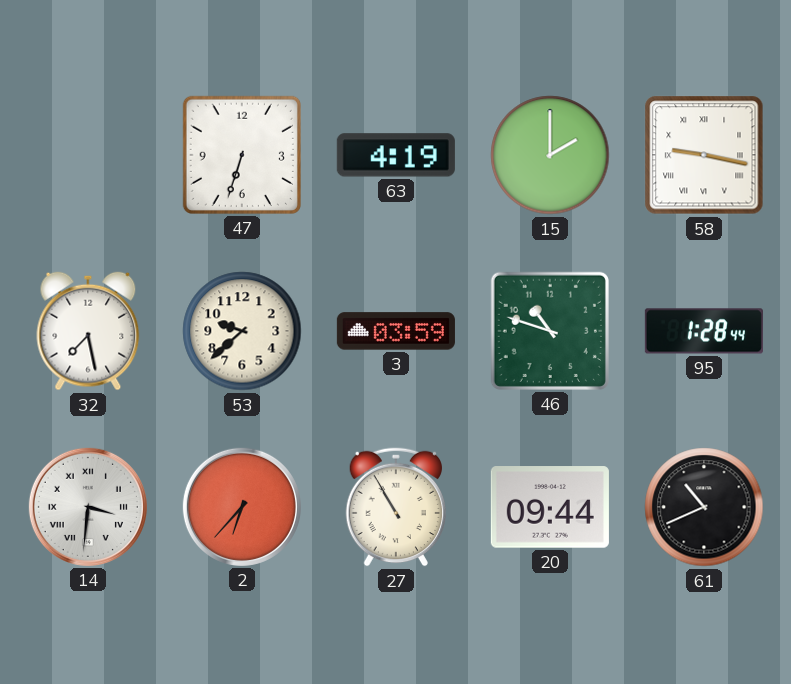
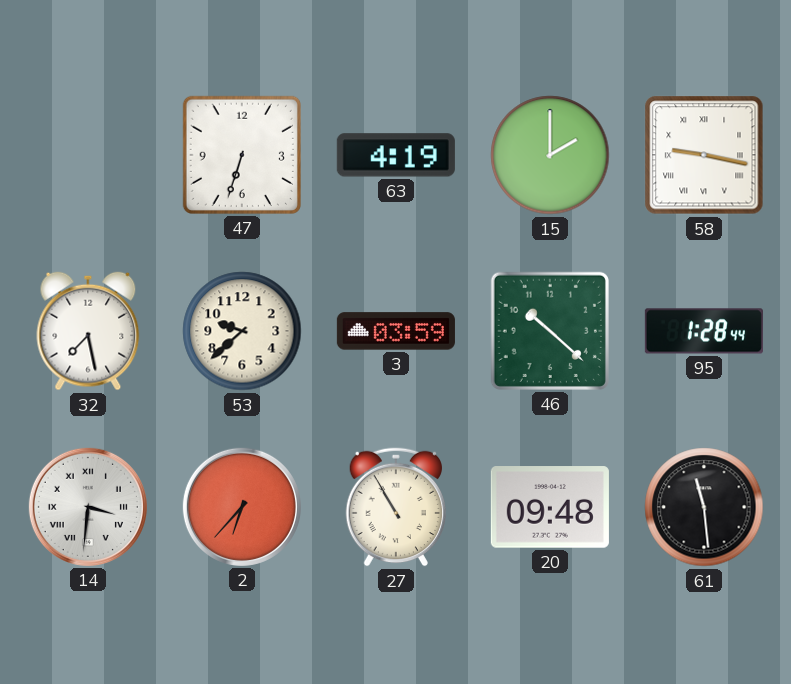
46: 10:48 -> 10:22 (550, 331)
20: 09:44 -> 09:48 (550, 507)
61: 10:41 -> 11:29 (704, 507)
